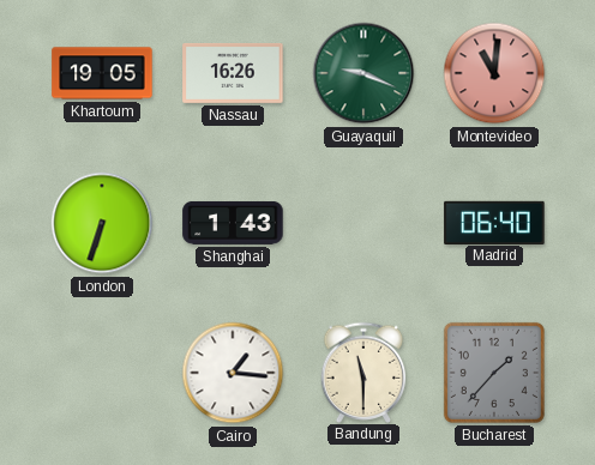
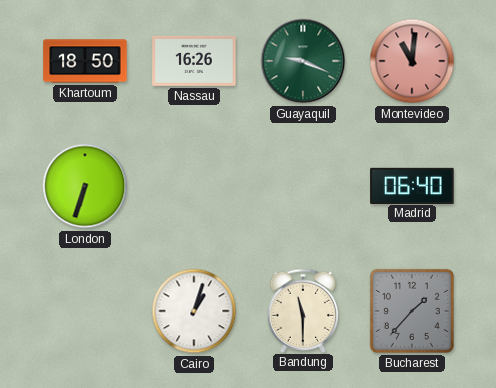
Khartoum: 19:05 -> 18:50 (85, 61)
Shanghai: 1:43 -> none (233, 223)
Cairo: 1:16 -> 1:03 (194, 311)
